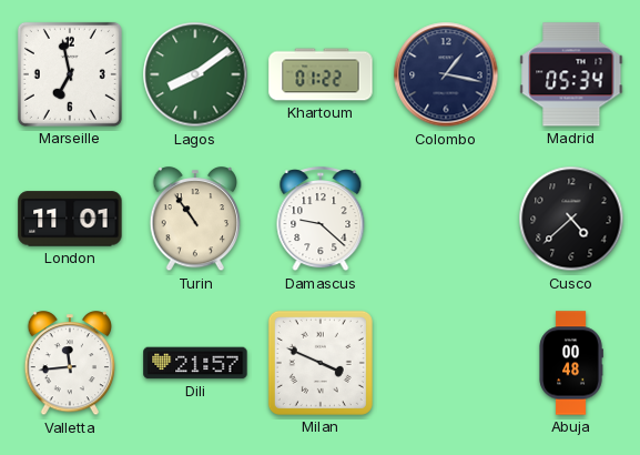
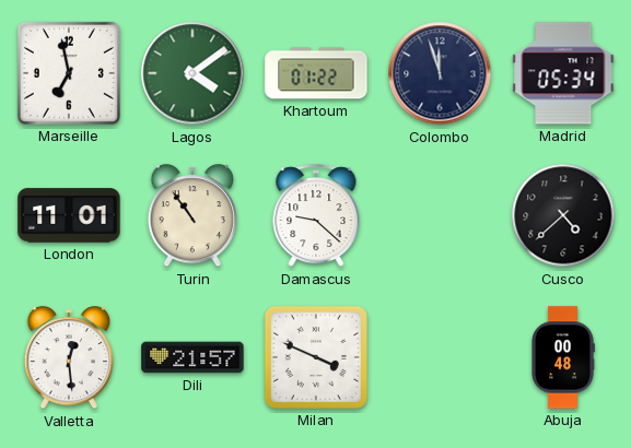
Lagos: 8:09 -> 4:09 (192, 73)
Colombo: 1:17 -> 11:57 (440, 73)
Valletta: 11:44 -> 12:29 (69, 358)
